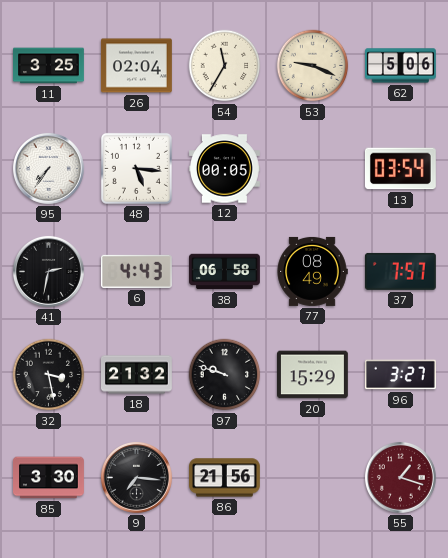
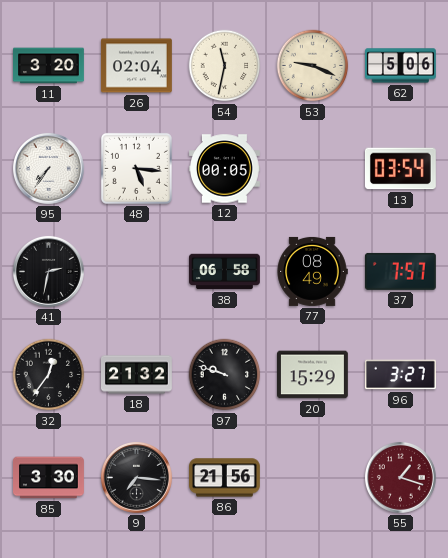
11: 3:25 -> 3:20 (49, 66)
54: 11:35 -> 11:32 (225, 66)
6: 4:43 -> none (136, 271)
32: 3:28 -> 12:36 (49, 375)
